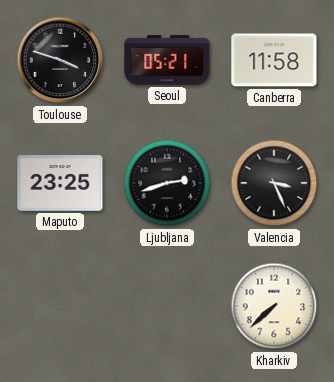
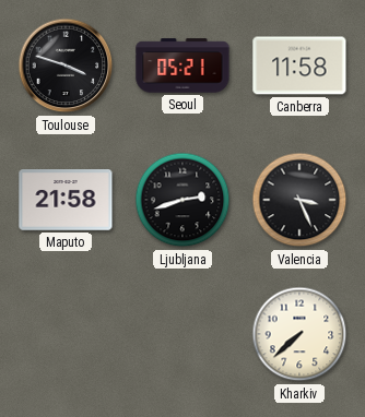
Maputo: 23:25 -> 21:58 (66, 201)
